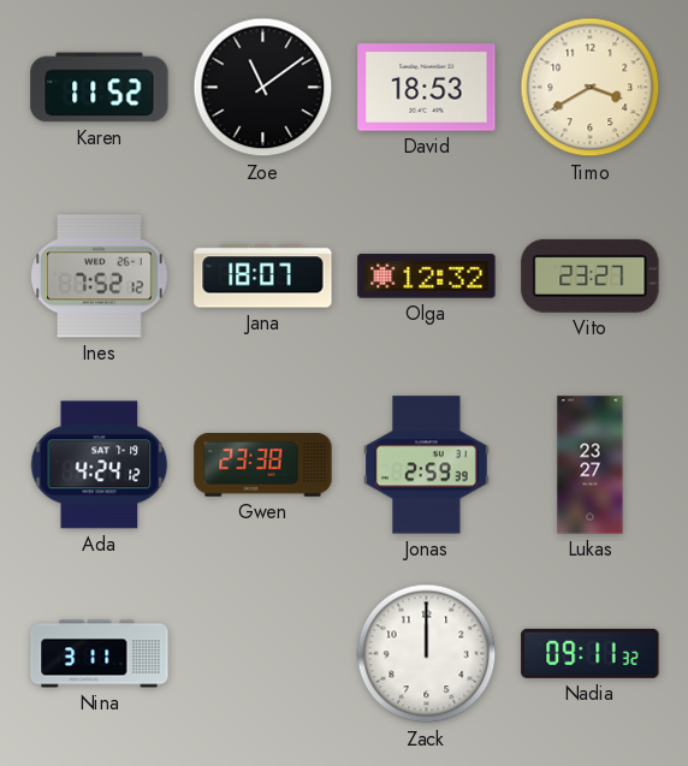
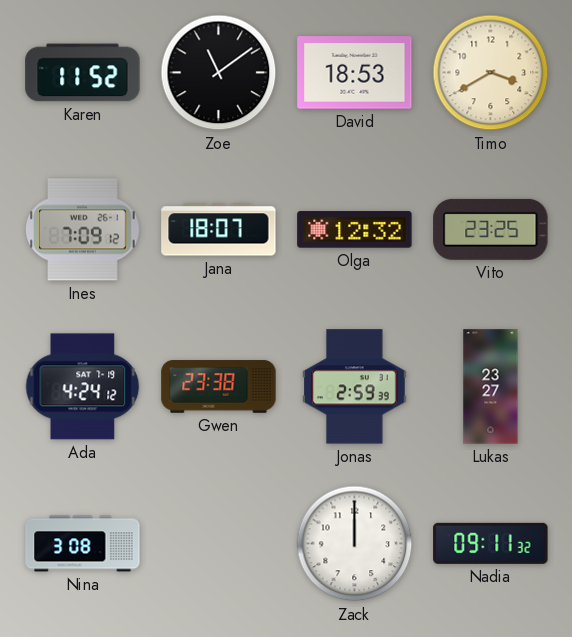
Ines: 7:52 -> 7:09 (83, 230)
Vito: 23:27 -> 23:25 (491, 229)
Nina: 3:11 -> 3:08 (83, 544)
